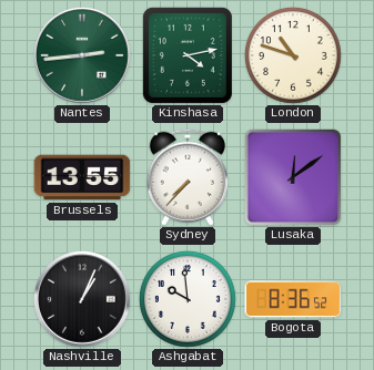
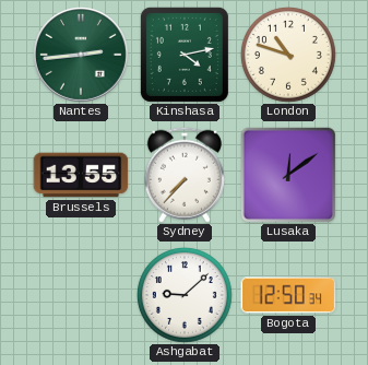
Nashville: 1:04 -> none (83, 300)
Ashgabat: 9:59 -> 9:08 (185, 295)
Bogota: 8:36 -> 12:50 (288, 295)
